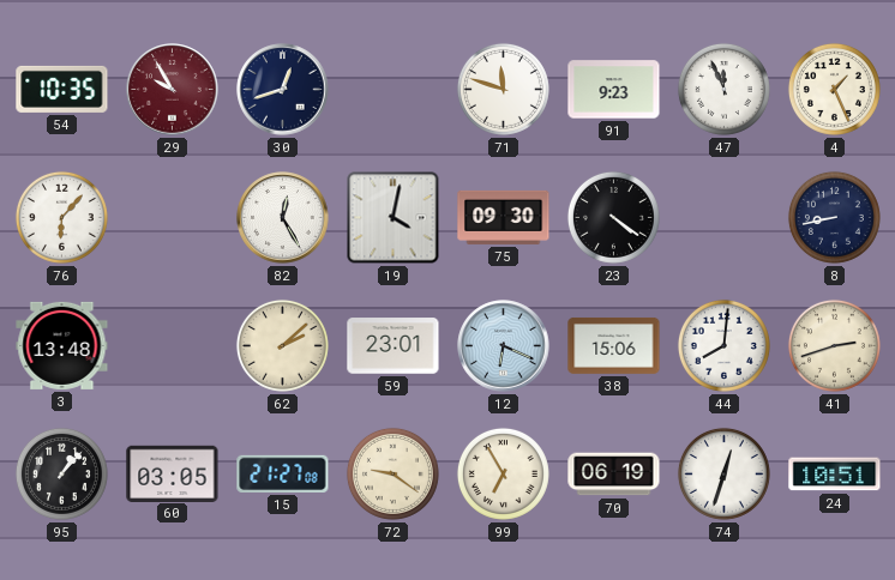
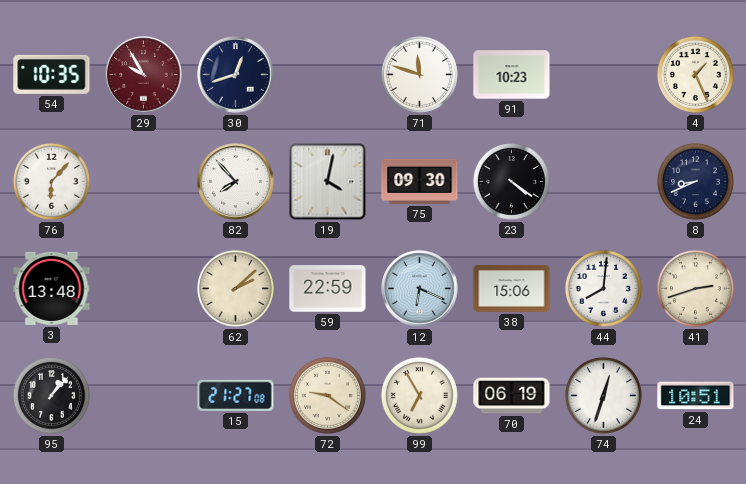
91: 9:23 -> 10:23 (512, 75)
47: 11:56 -> none (723, 89)
82: 12:25 -> 7:53 (236, 182)
8: 8:43 -> 8:41 (695, 181)
59: 23:01 -> 22:59 (328, 289)
60: 03:05 -> none (173, 473)
